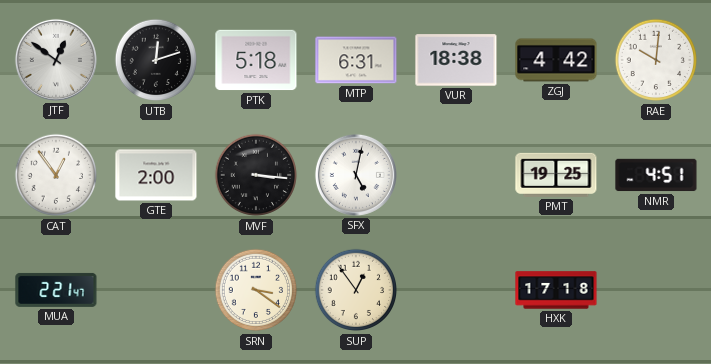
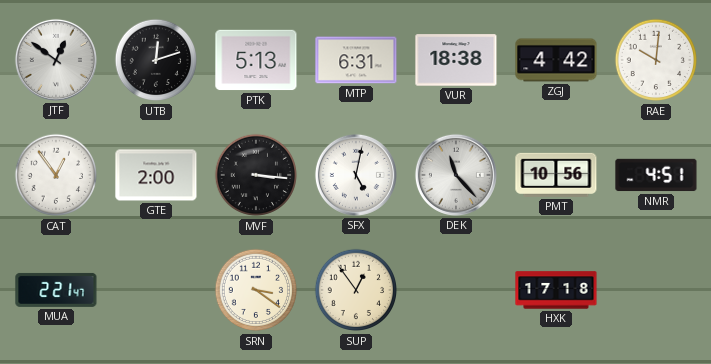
PTK: 5:18 -> 5:13 (256, 60)
DEK: none -> 11:23 (456, 175)
PMT: 19:25 -> 10:56 (556, 175)
